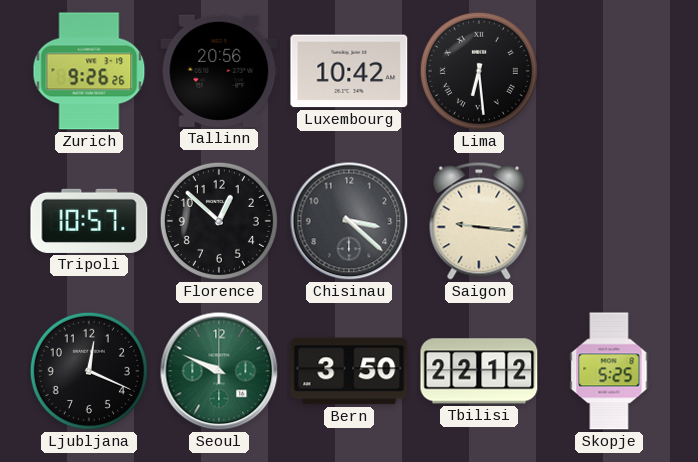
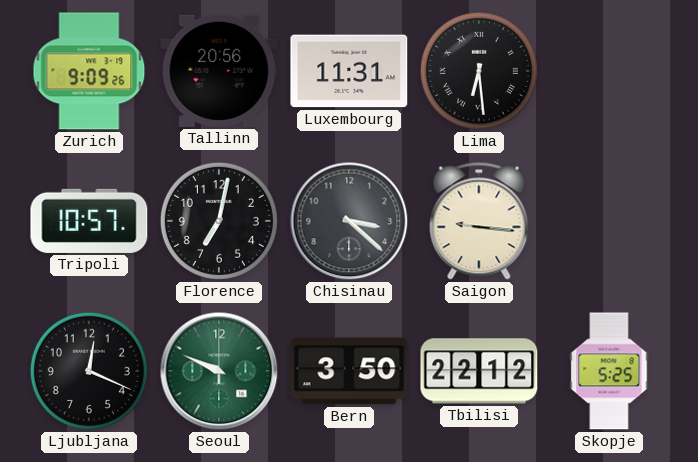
Zurich: 9:26 -> 9:09 (89, 71)
Luxembourg: 10:42 -> 11:31 (349, 71)
Florence: 12:52 -> 7:02 (219, 221)
